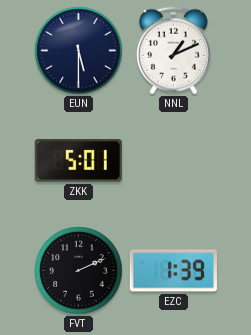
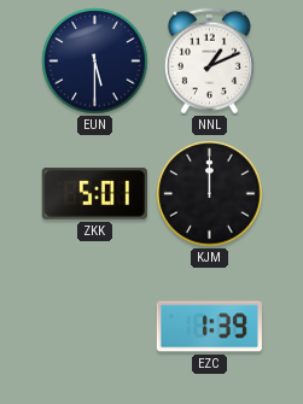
KJM: none -> 12:00 (210, 194)
FVT: 2:11 -> none (79, 271)
